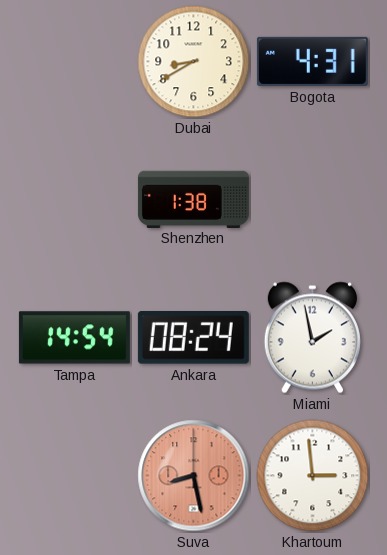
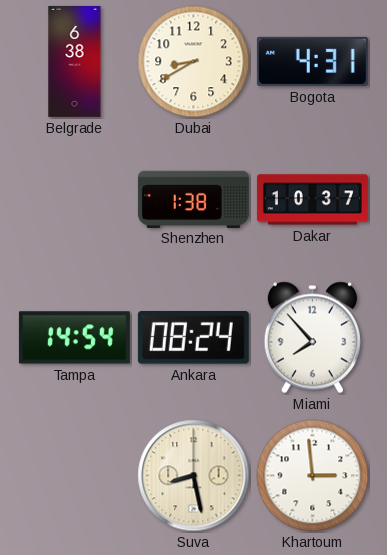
Belgrade: none -> 6:38 (75, 61)
Dakar: none -> 10:37 (312, 200)
Miami: 1:58 -> 7:53 (312, 338)
Suva dial: salmon -> cream (194, 476)
